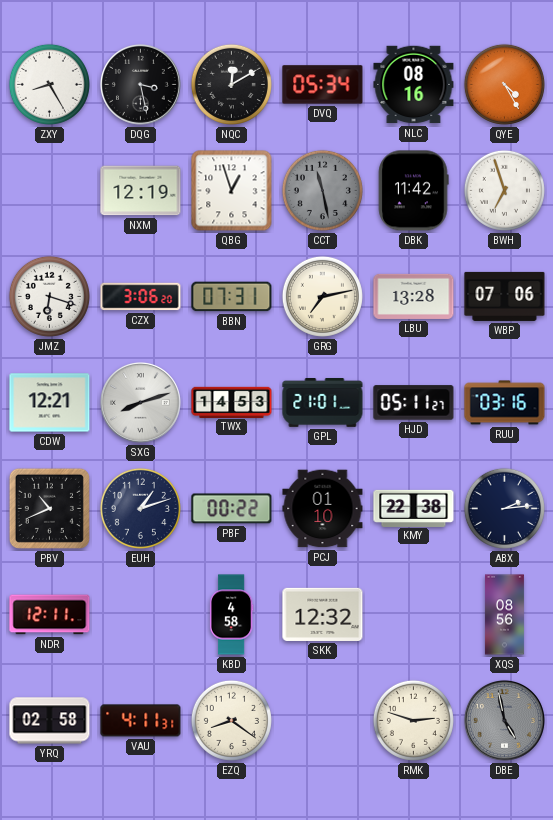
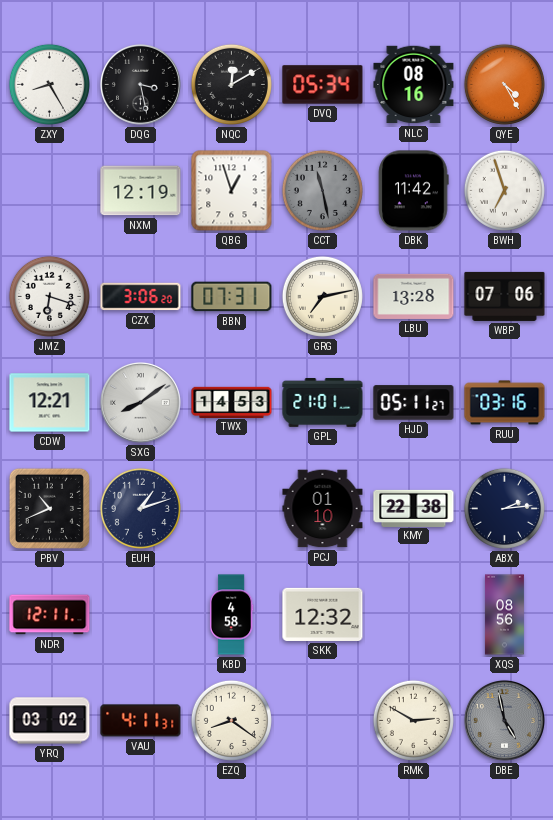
SXG: 8:12 -> 8:09 (140, 402)
PBF: 00:22 -> none (232, 509)
YRQ: 02:58 -> 03:02 (50, 721)
RMK: 2:48 -> 2:50 (413, 720)
